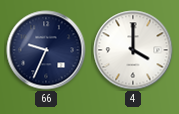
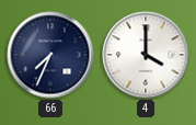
66: 9:34 -> 7:34 (50, 55)
